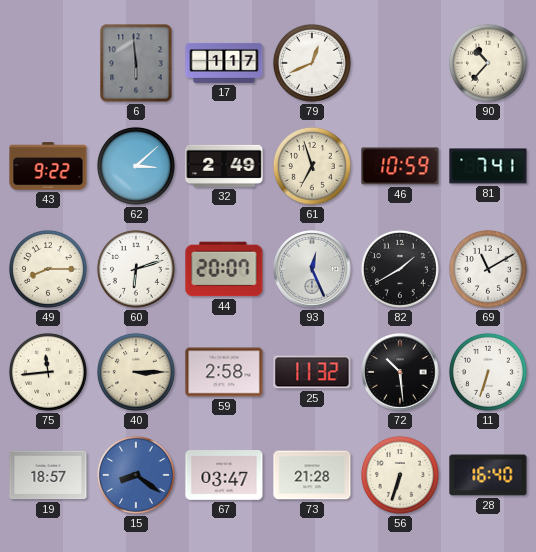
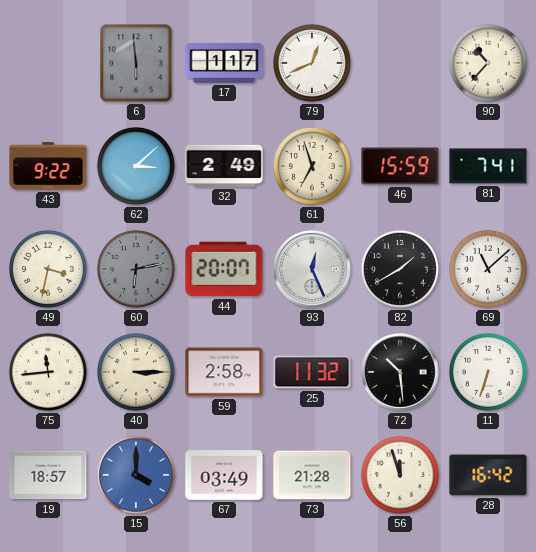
46: 10:59 -> 15:59 (400, 166)
49: 8:15 -> 3:32 (48, 269)
60: 6:12 -> 6:13 (136, 269)
60 dial: white -> grey (136, 269)
69: 11:10 -> 11:08 (488, 269)
15: 8:21 -> 4:00 (136, 475)
67: 03:47 -> 03:49 (224, 475)
56: 6:33 -> 11:57 (400, 475)
28: 16:40 -> 16:42 (488, 475)
